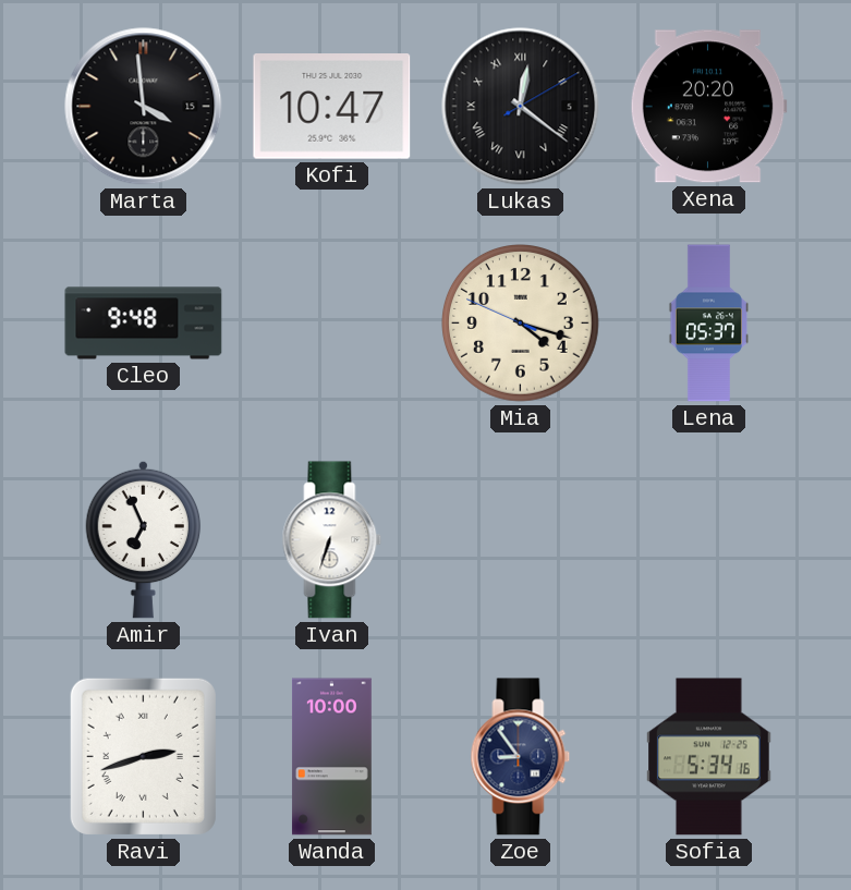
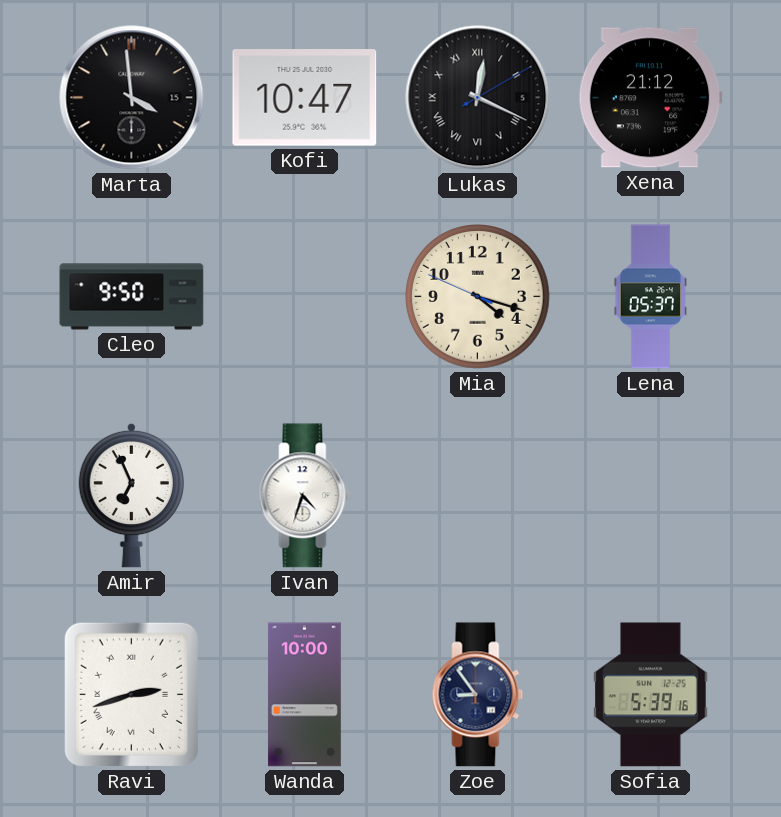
Lukas: 12:21 -> 12:19 (478, 98)
Xena: 20:20 -> 21:12 (650, 98)
Cleo: 9:48 -> 9:50 (132, 297)
Ivan: 6:33 -> 4:33 (305, 496)
Sofia: 5:34 -> 5:39 (651, 695)
